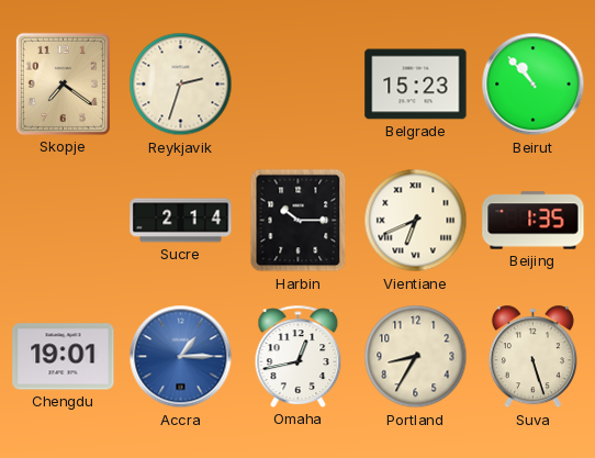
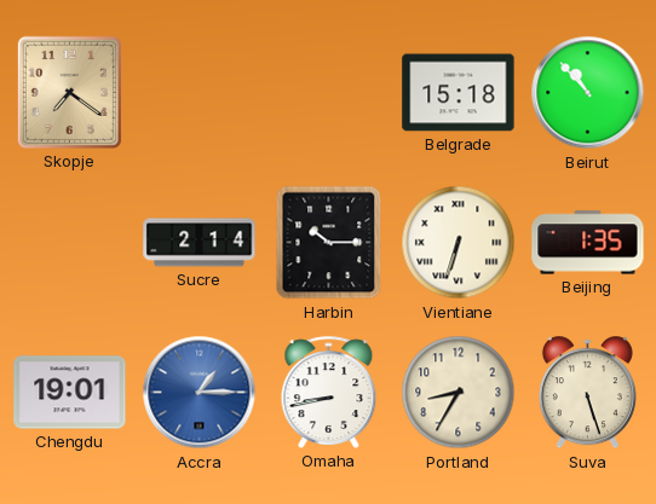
Reykjavik: 2:33 -> none (181, 85)
Belgrade: 15:23 -> 15:18 (459, 93)
Vientiane: 6:41 -> 6:33 (459, 243)
Omaha: 12:43 -> 8:43 (329, 392)
